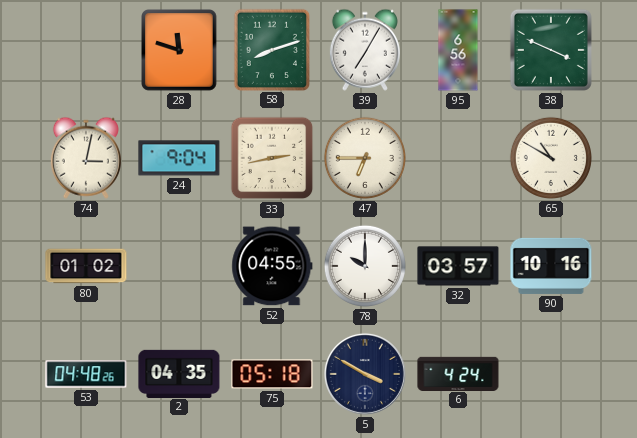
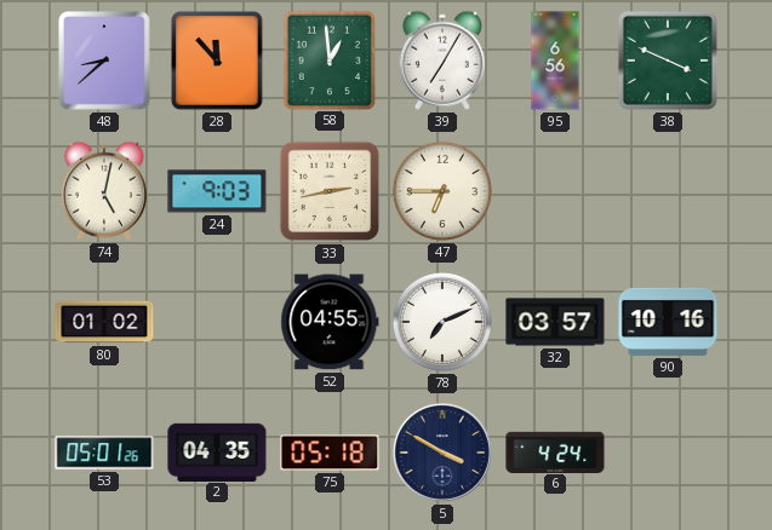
48: none -> 8:38 (105, 61)
28: 11:48 -> 11:53 (218, 62)
58: 8:12 -> 12:59 (328, 59)
74: 3:02 -> 5:02 (104, 191)
24: 9:04 -> 9:03 (217, 191)
65: 10:50 -> none (551, 158)
78: 10:00 -> 7:11 (442, 322)
53: 04:48 -> 05:01 (104, 453)
